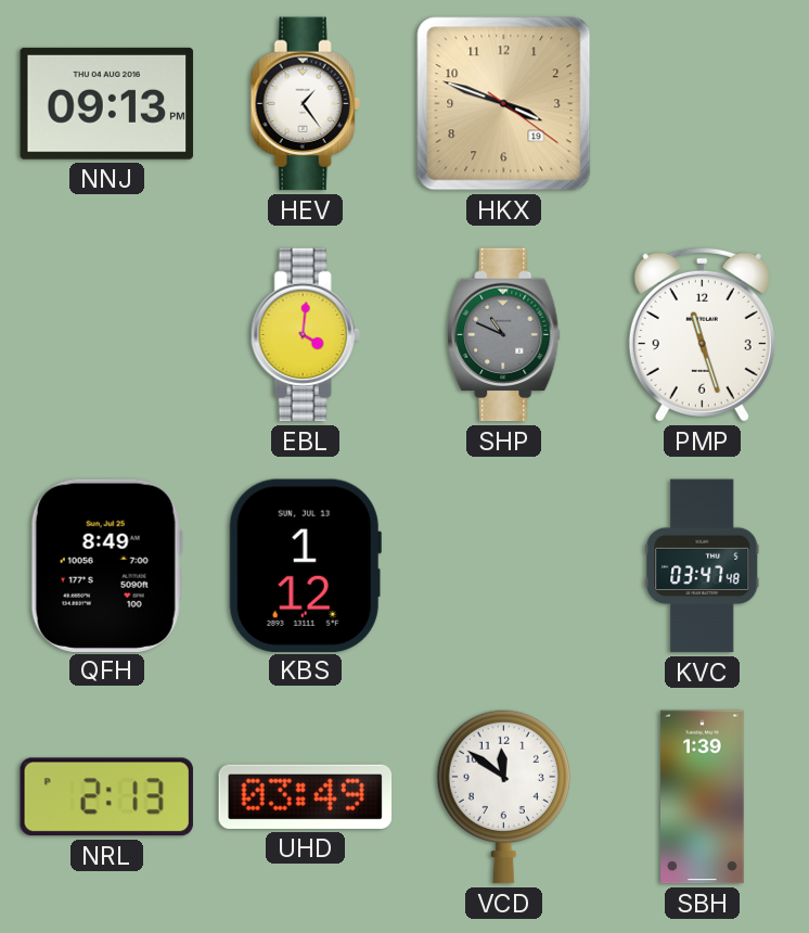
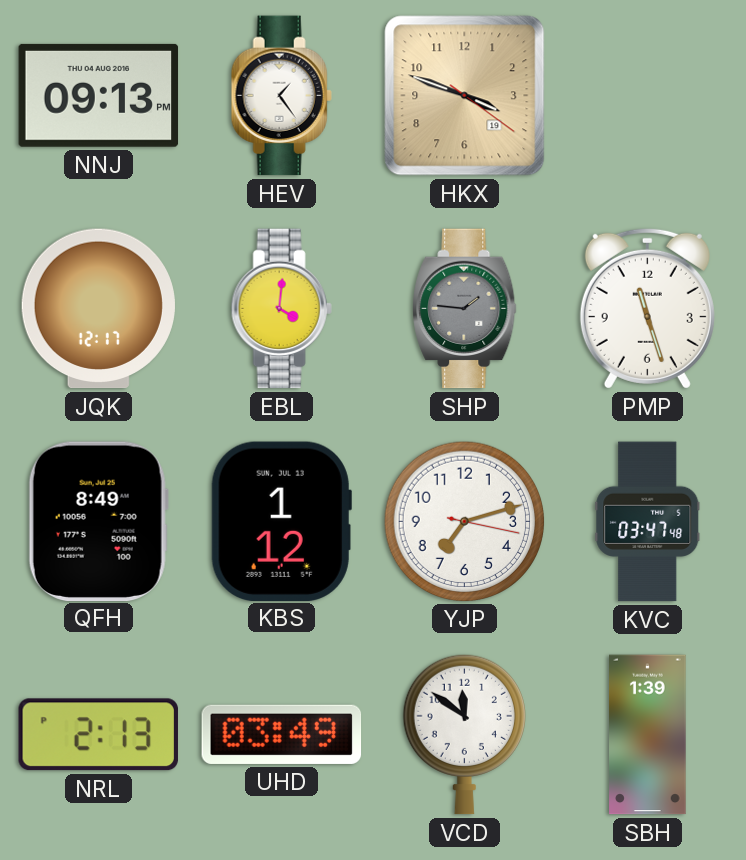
JQK: none -> 12:17 (98, 309)
SHP: 10:49 -> 1:46 (465, 309)
YJP: none -> 7:12 (464, 521)
